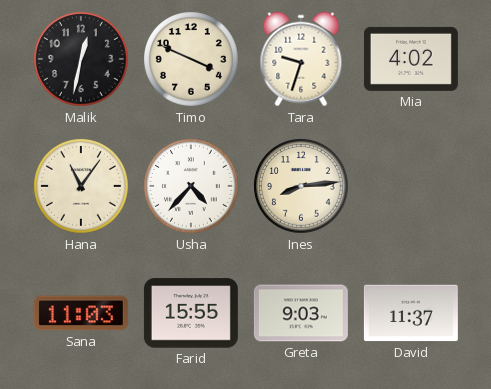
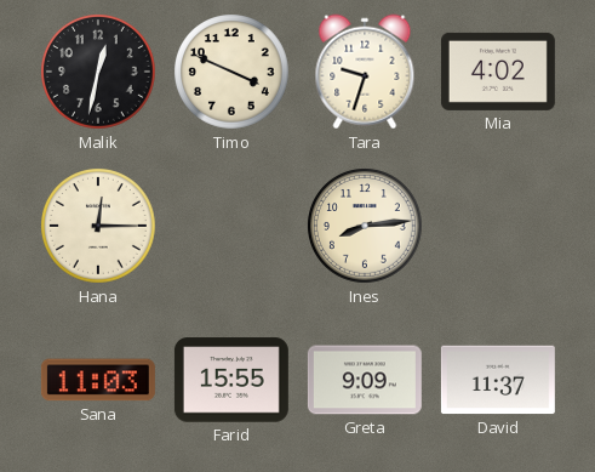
Hana: 11:06 -> 12:15 (99, 227)
Usha: 4:37 -> none (192, 187)
Greta: 9:03 -> 9:09 (365, 380)
